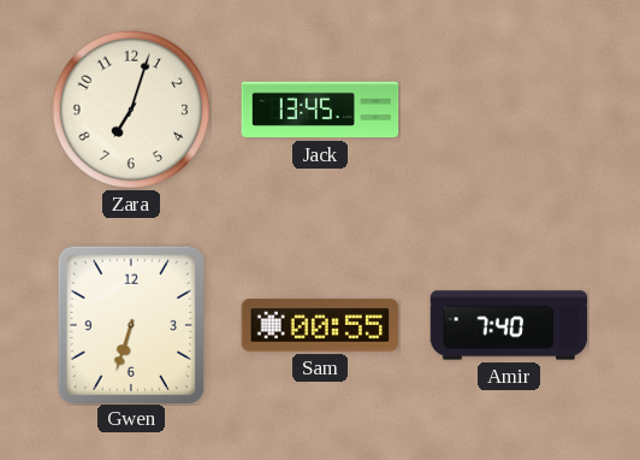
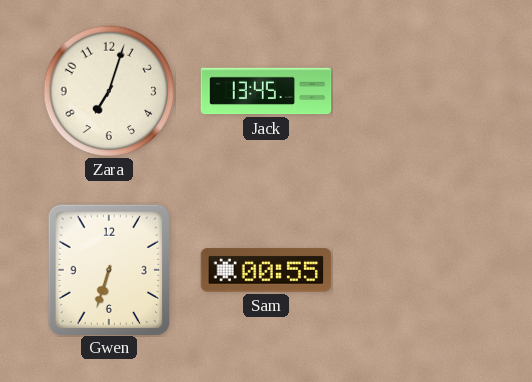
Amir: 7:40 -> none (509, 325)
